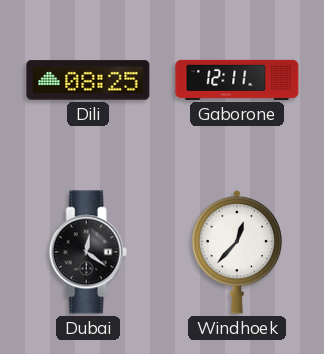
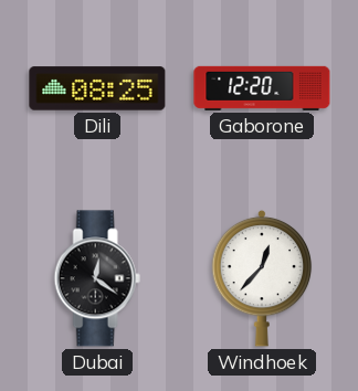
Gaborone: 12:11 -> 12:20 (262, 88)
